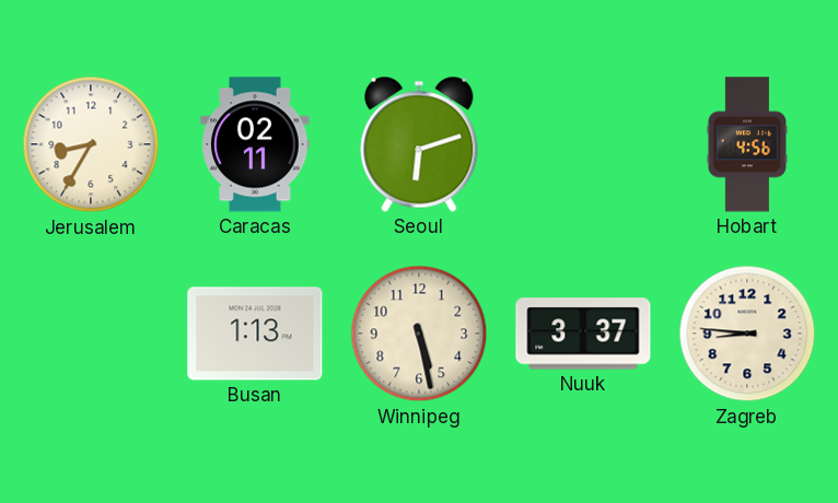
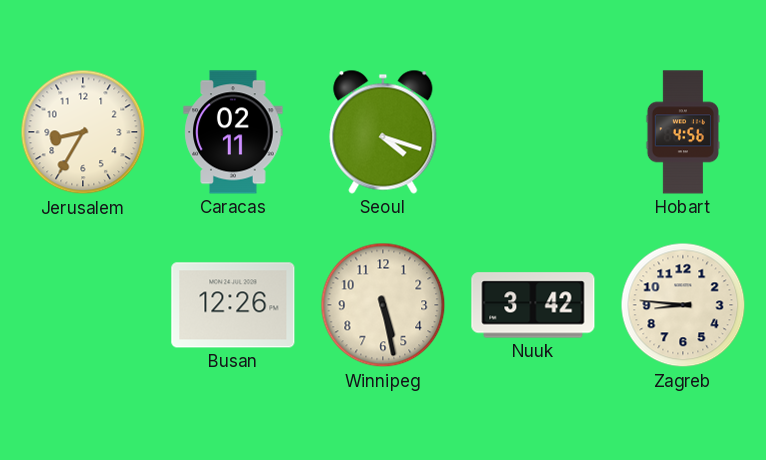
Seoul: 6:12 -> 4:18 (383, 132)
Busan: 1:13 -> 12:26 (233, 305)
Nuuk: 3:37 -> 3:42 (533, 305)
